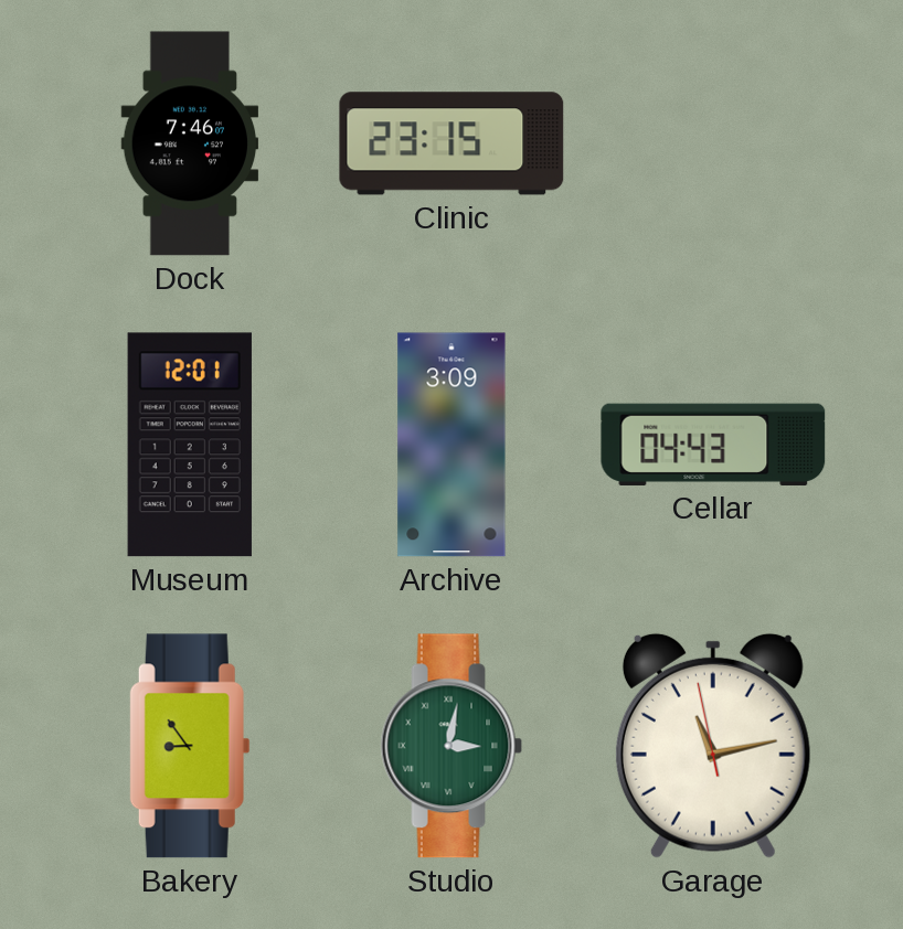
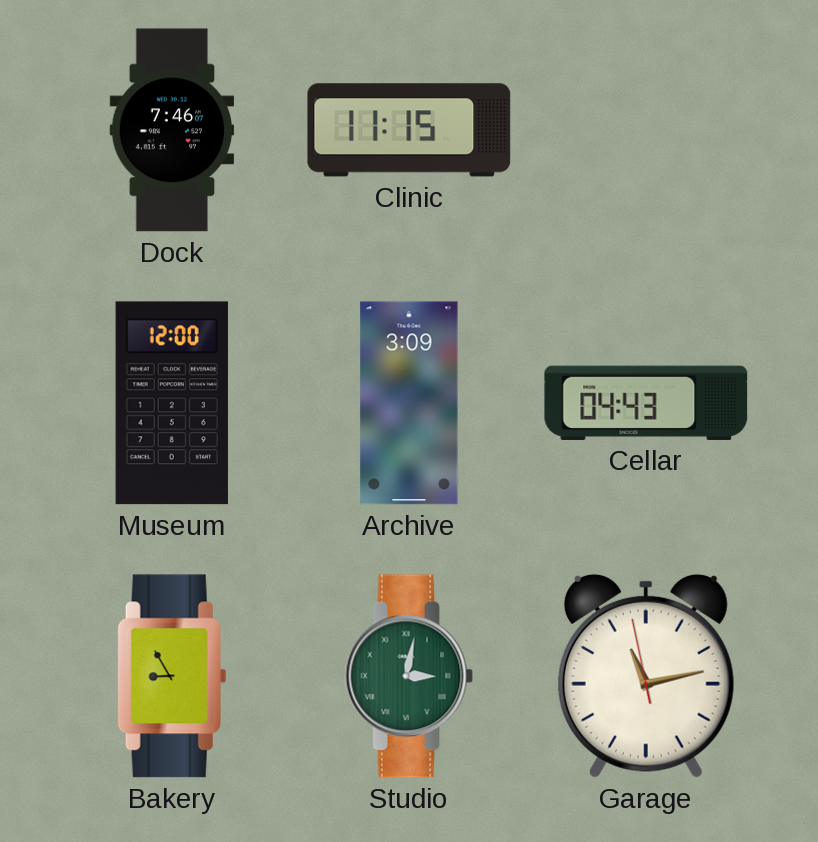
Clinic: 23:15 -> 11:15 (409, 130)
Museum: 12:01 -> 12:00 (172, 403)
Bakery: 8:54 -> 8:55 (172, 676)
